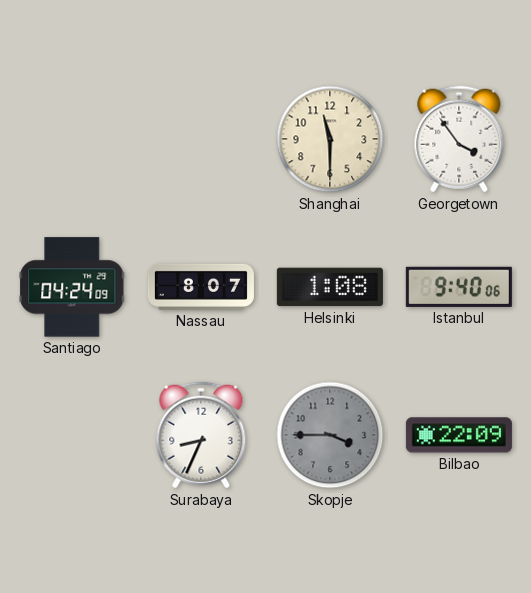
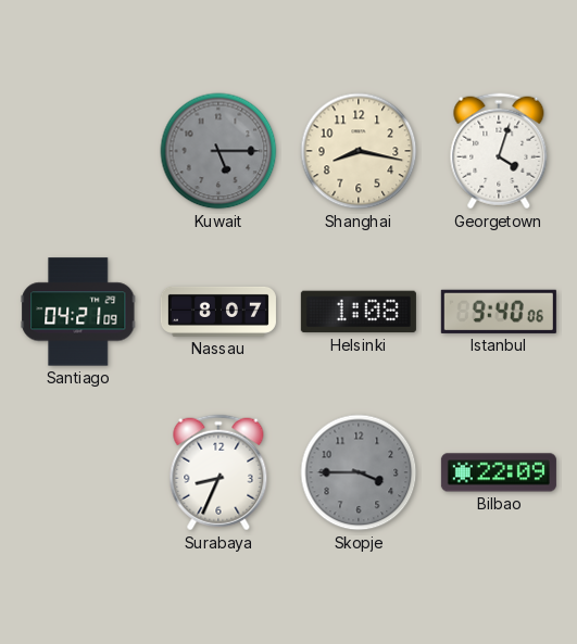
Kuwait: none -> 5:15 (218, 151)
Shanghai: 11:30 -> 8:17 (359, 151)
Georgetown: 3:54 -> 4:03 (499, 151)
Santiago: 04:24 -> 04:21 (78, 312)
